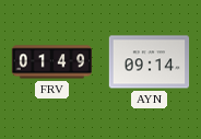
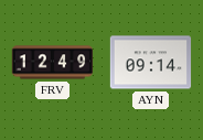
FRV: 01:49 -> 12:49 (53, 63)
